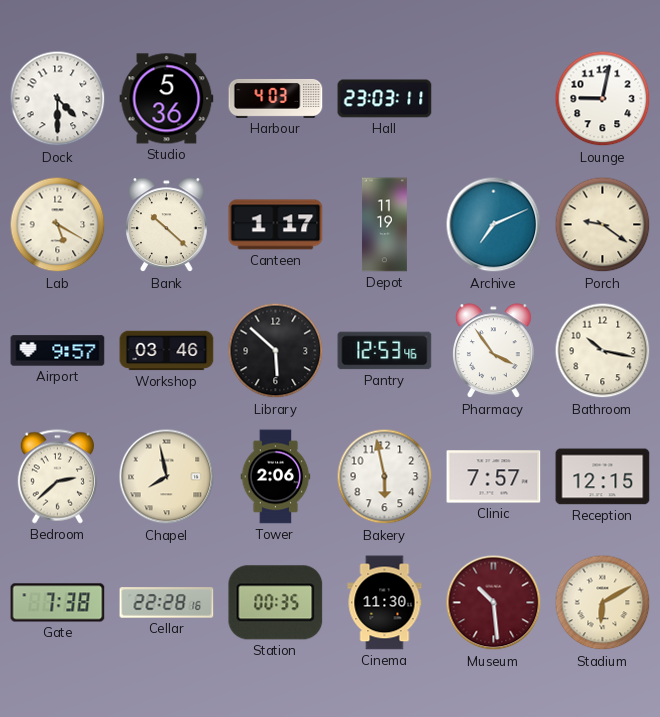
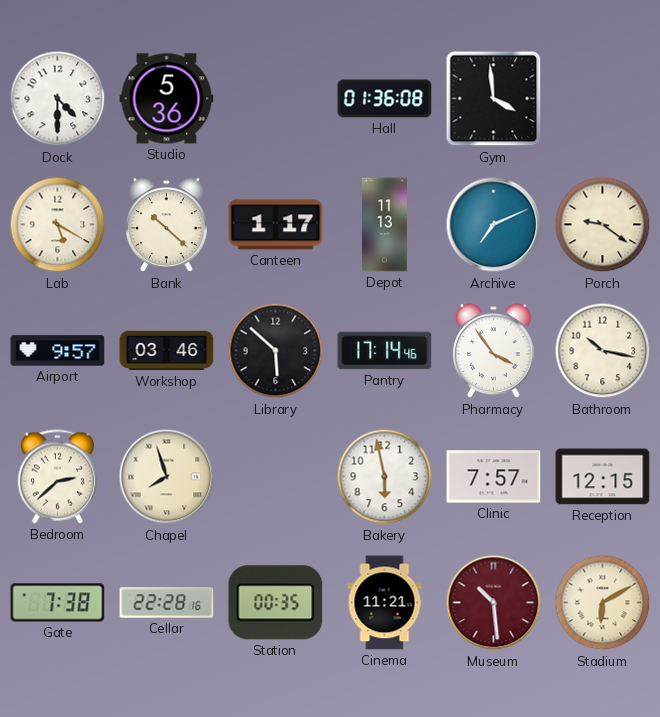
Harbour: 4:03 -> none (276, 98)
Hall: 23:03 -> 01:36 (385, 99)
Gym: none -> 3:59 (494, 99)
Lounge: 9:02 -> none (603, 99)
Depot: 11:19 -> 11:13 (384, 225)
Pantry: 12:53 -> 17:14 (385, 351)
Chapel: 7:58 -> 7:57 (167, 477)
Tower: 2:06 -> none (276, 477)
Cinema: 11:30 -> 11:21 (385, 603)
